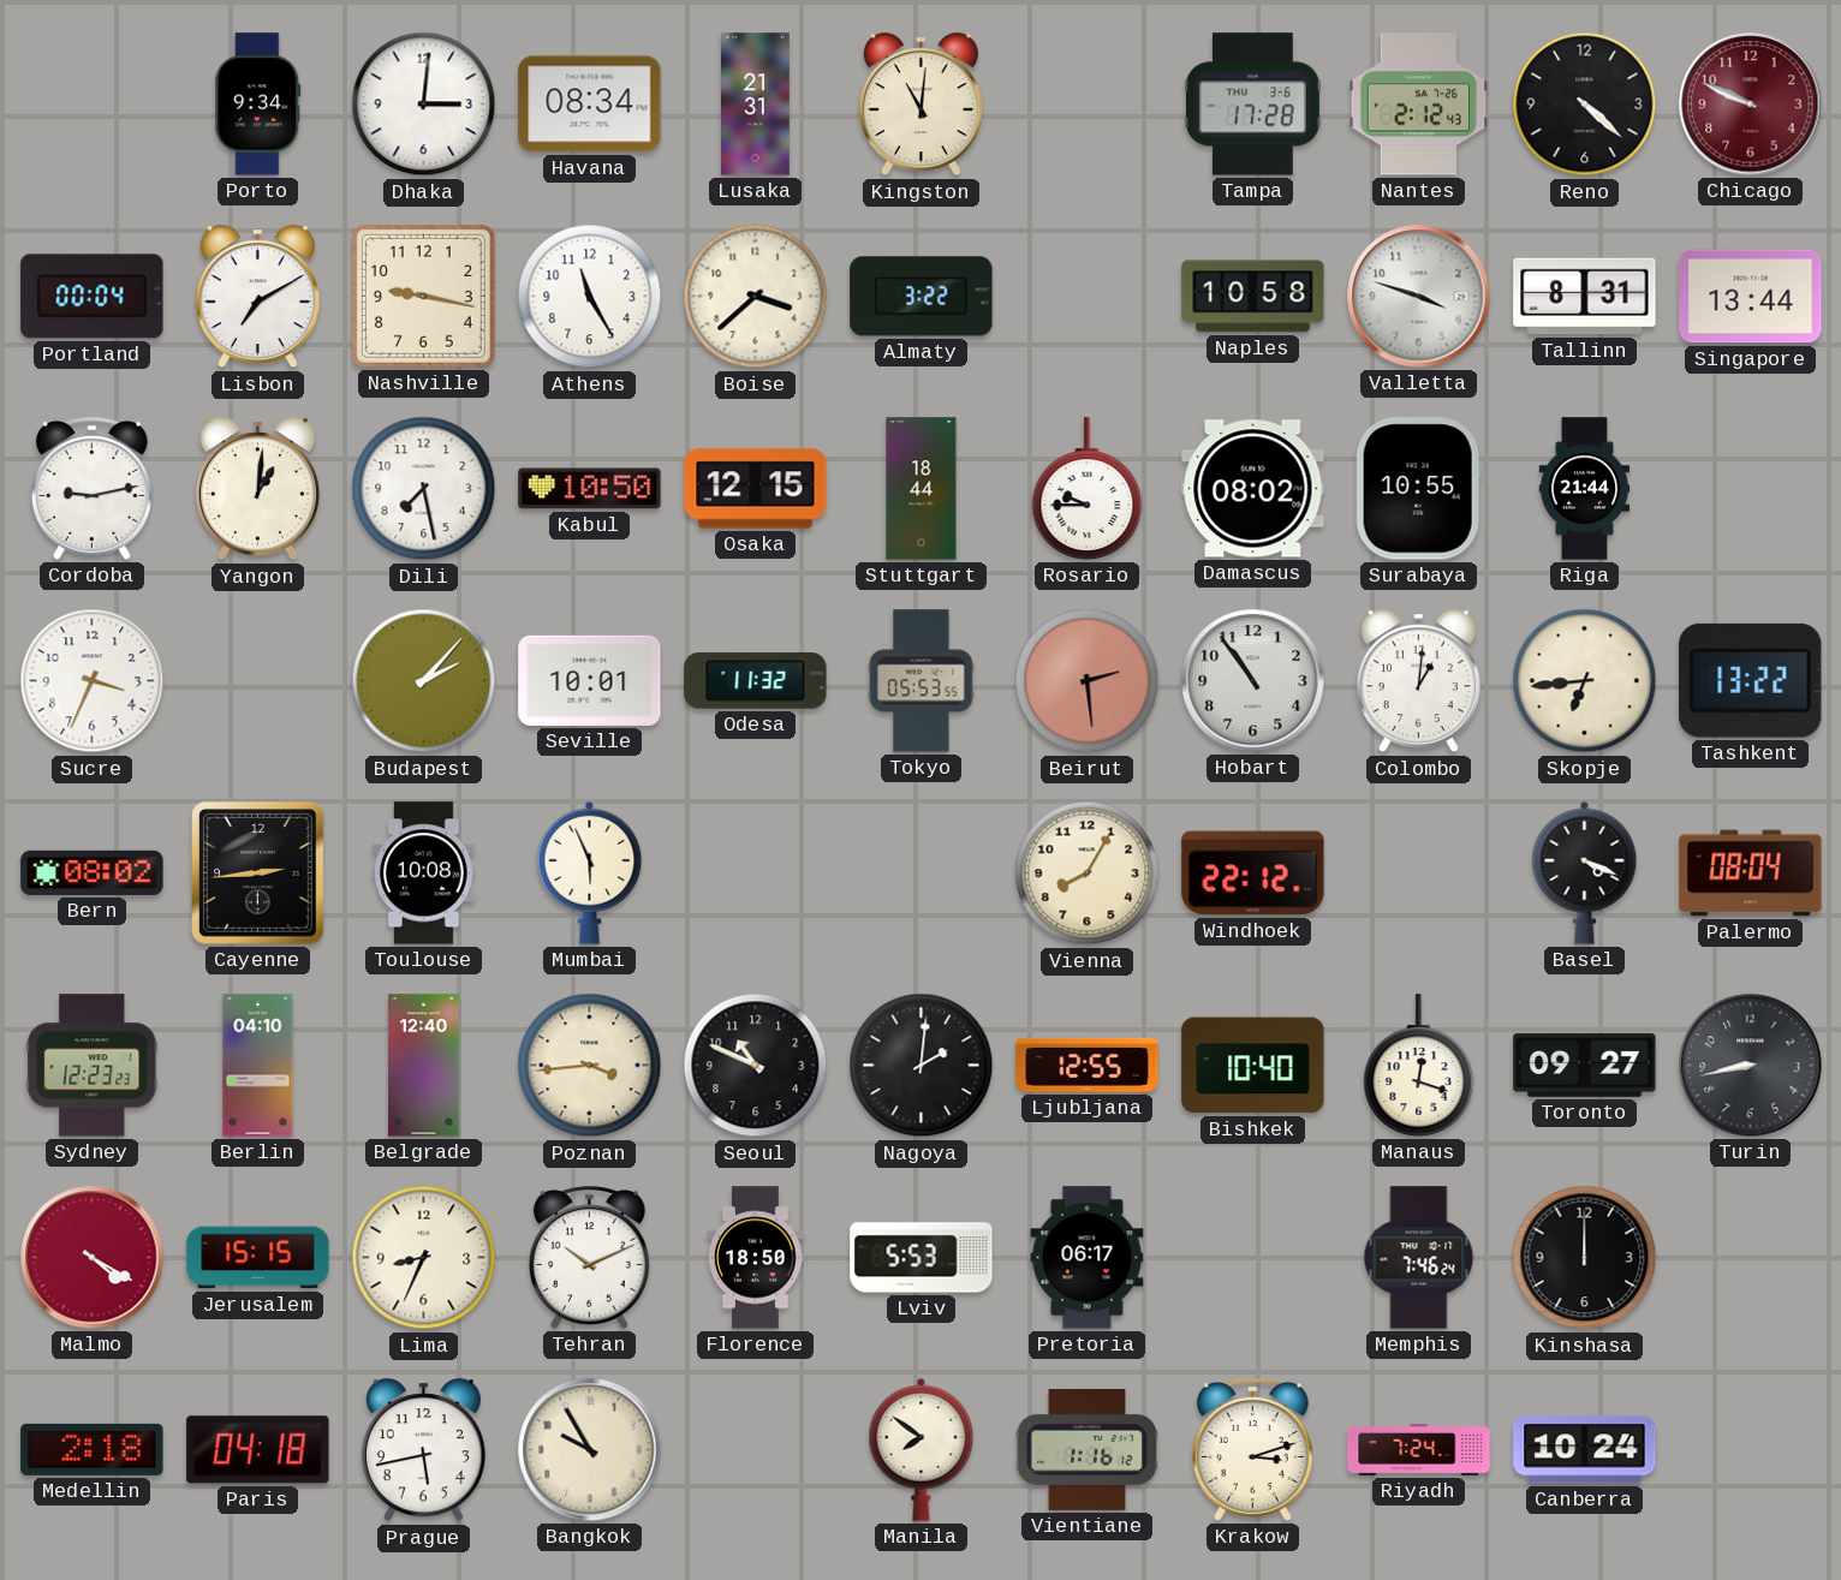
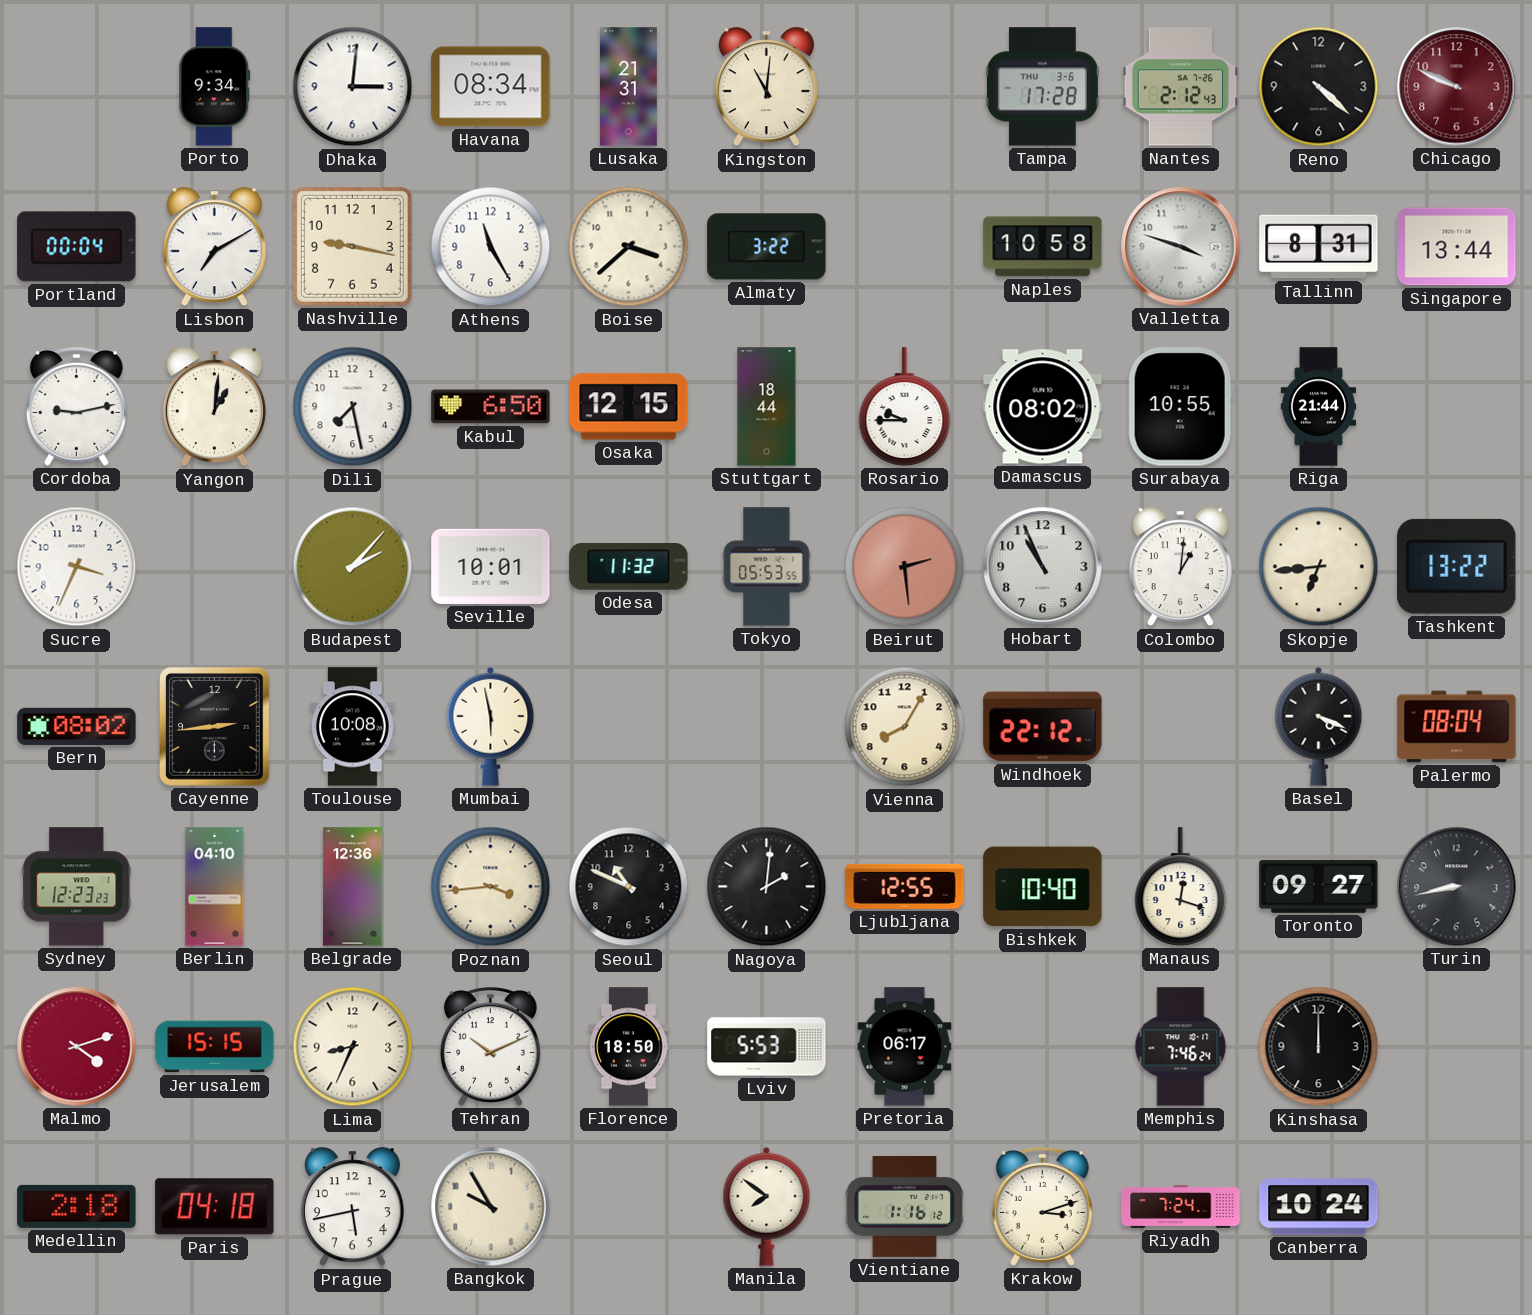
Kabul: 10:50 -> 6:50 (491, 407)
Hobart: 10:54 -> 10:56 (1043, 567)
Mumbai: 5:56 -> 5:58 (491, 726)
Belgrade: 12:40 -> 12:36 (353, 887)
Malmo: 4:20 -> 4:12 (77, 1047)
